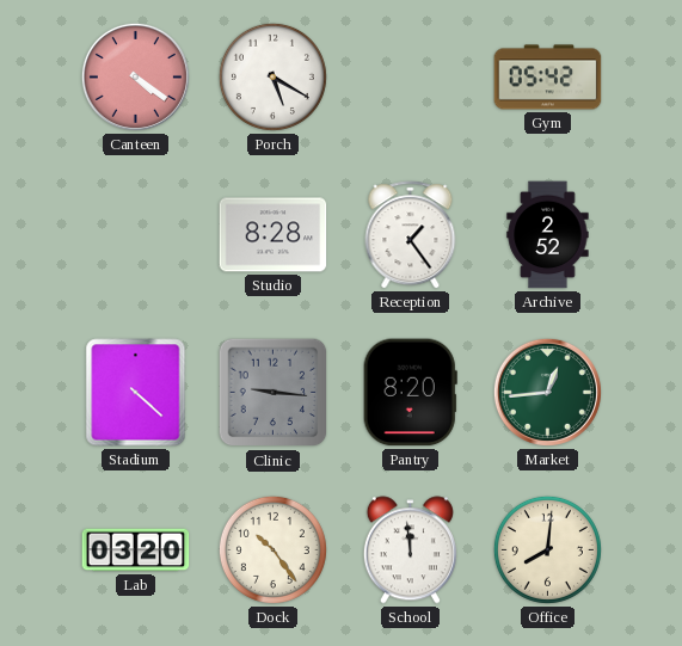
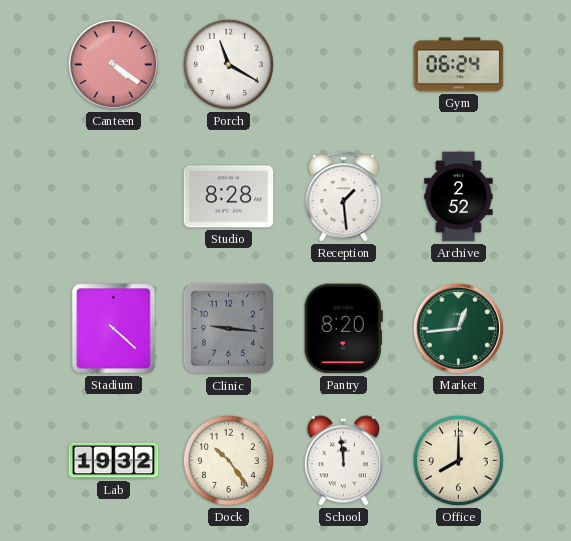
Porch: 5:20 -> 11:20 (228, 64)
Gym: 05:42 -> 06:24 (459, 65)
Reception: 1:24 -> 1:29 (344, 197)
Lab: 03:20 -> 19:32 (114, 461)
Office: 8:01 -> 8:00 (458, 460)
